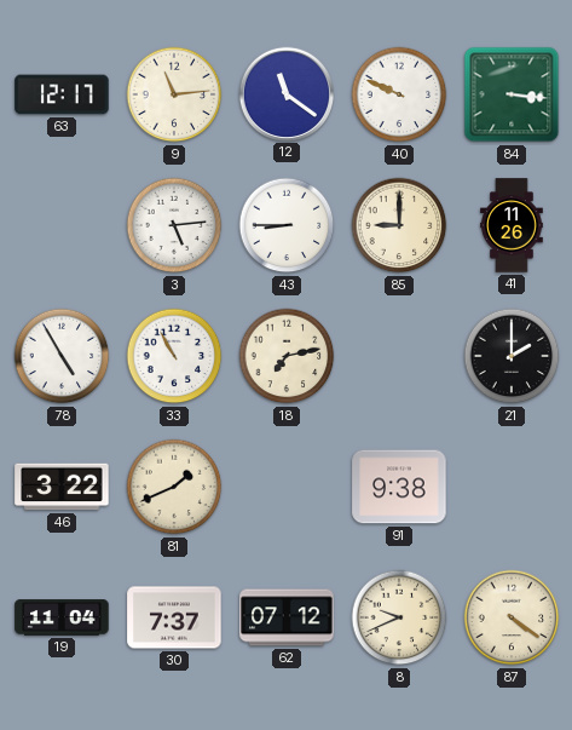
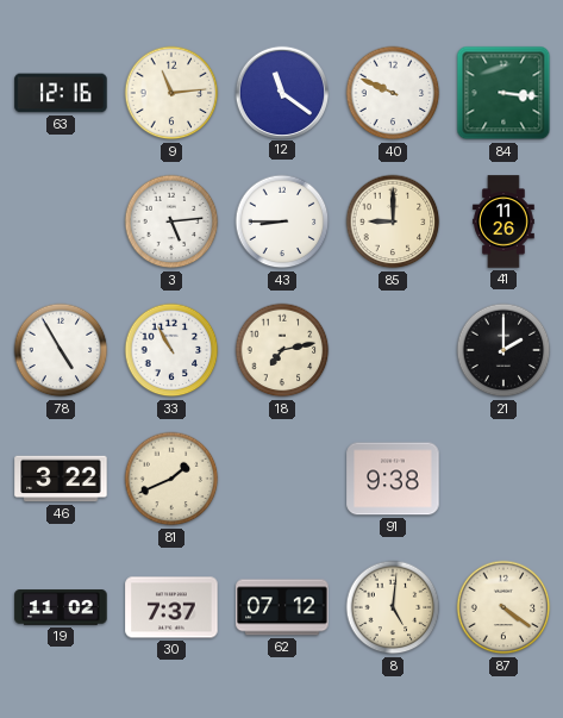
63: 12:17 -> 12:16 (61, 93)
19: 11:04 -> 11:02 (61, 607)
8: 9:41 -> 5:01 (393, 607)
